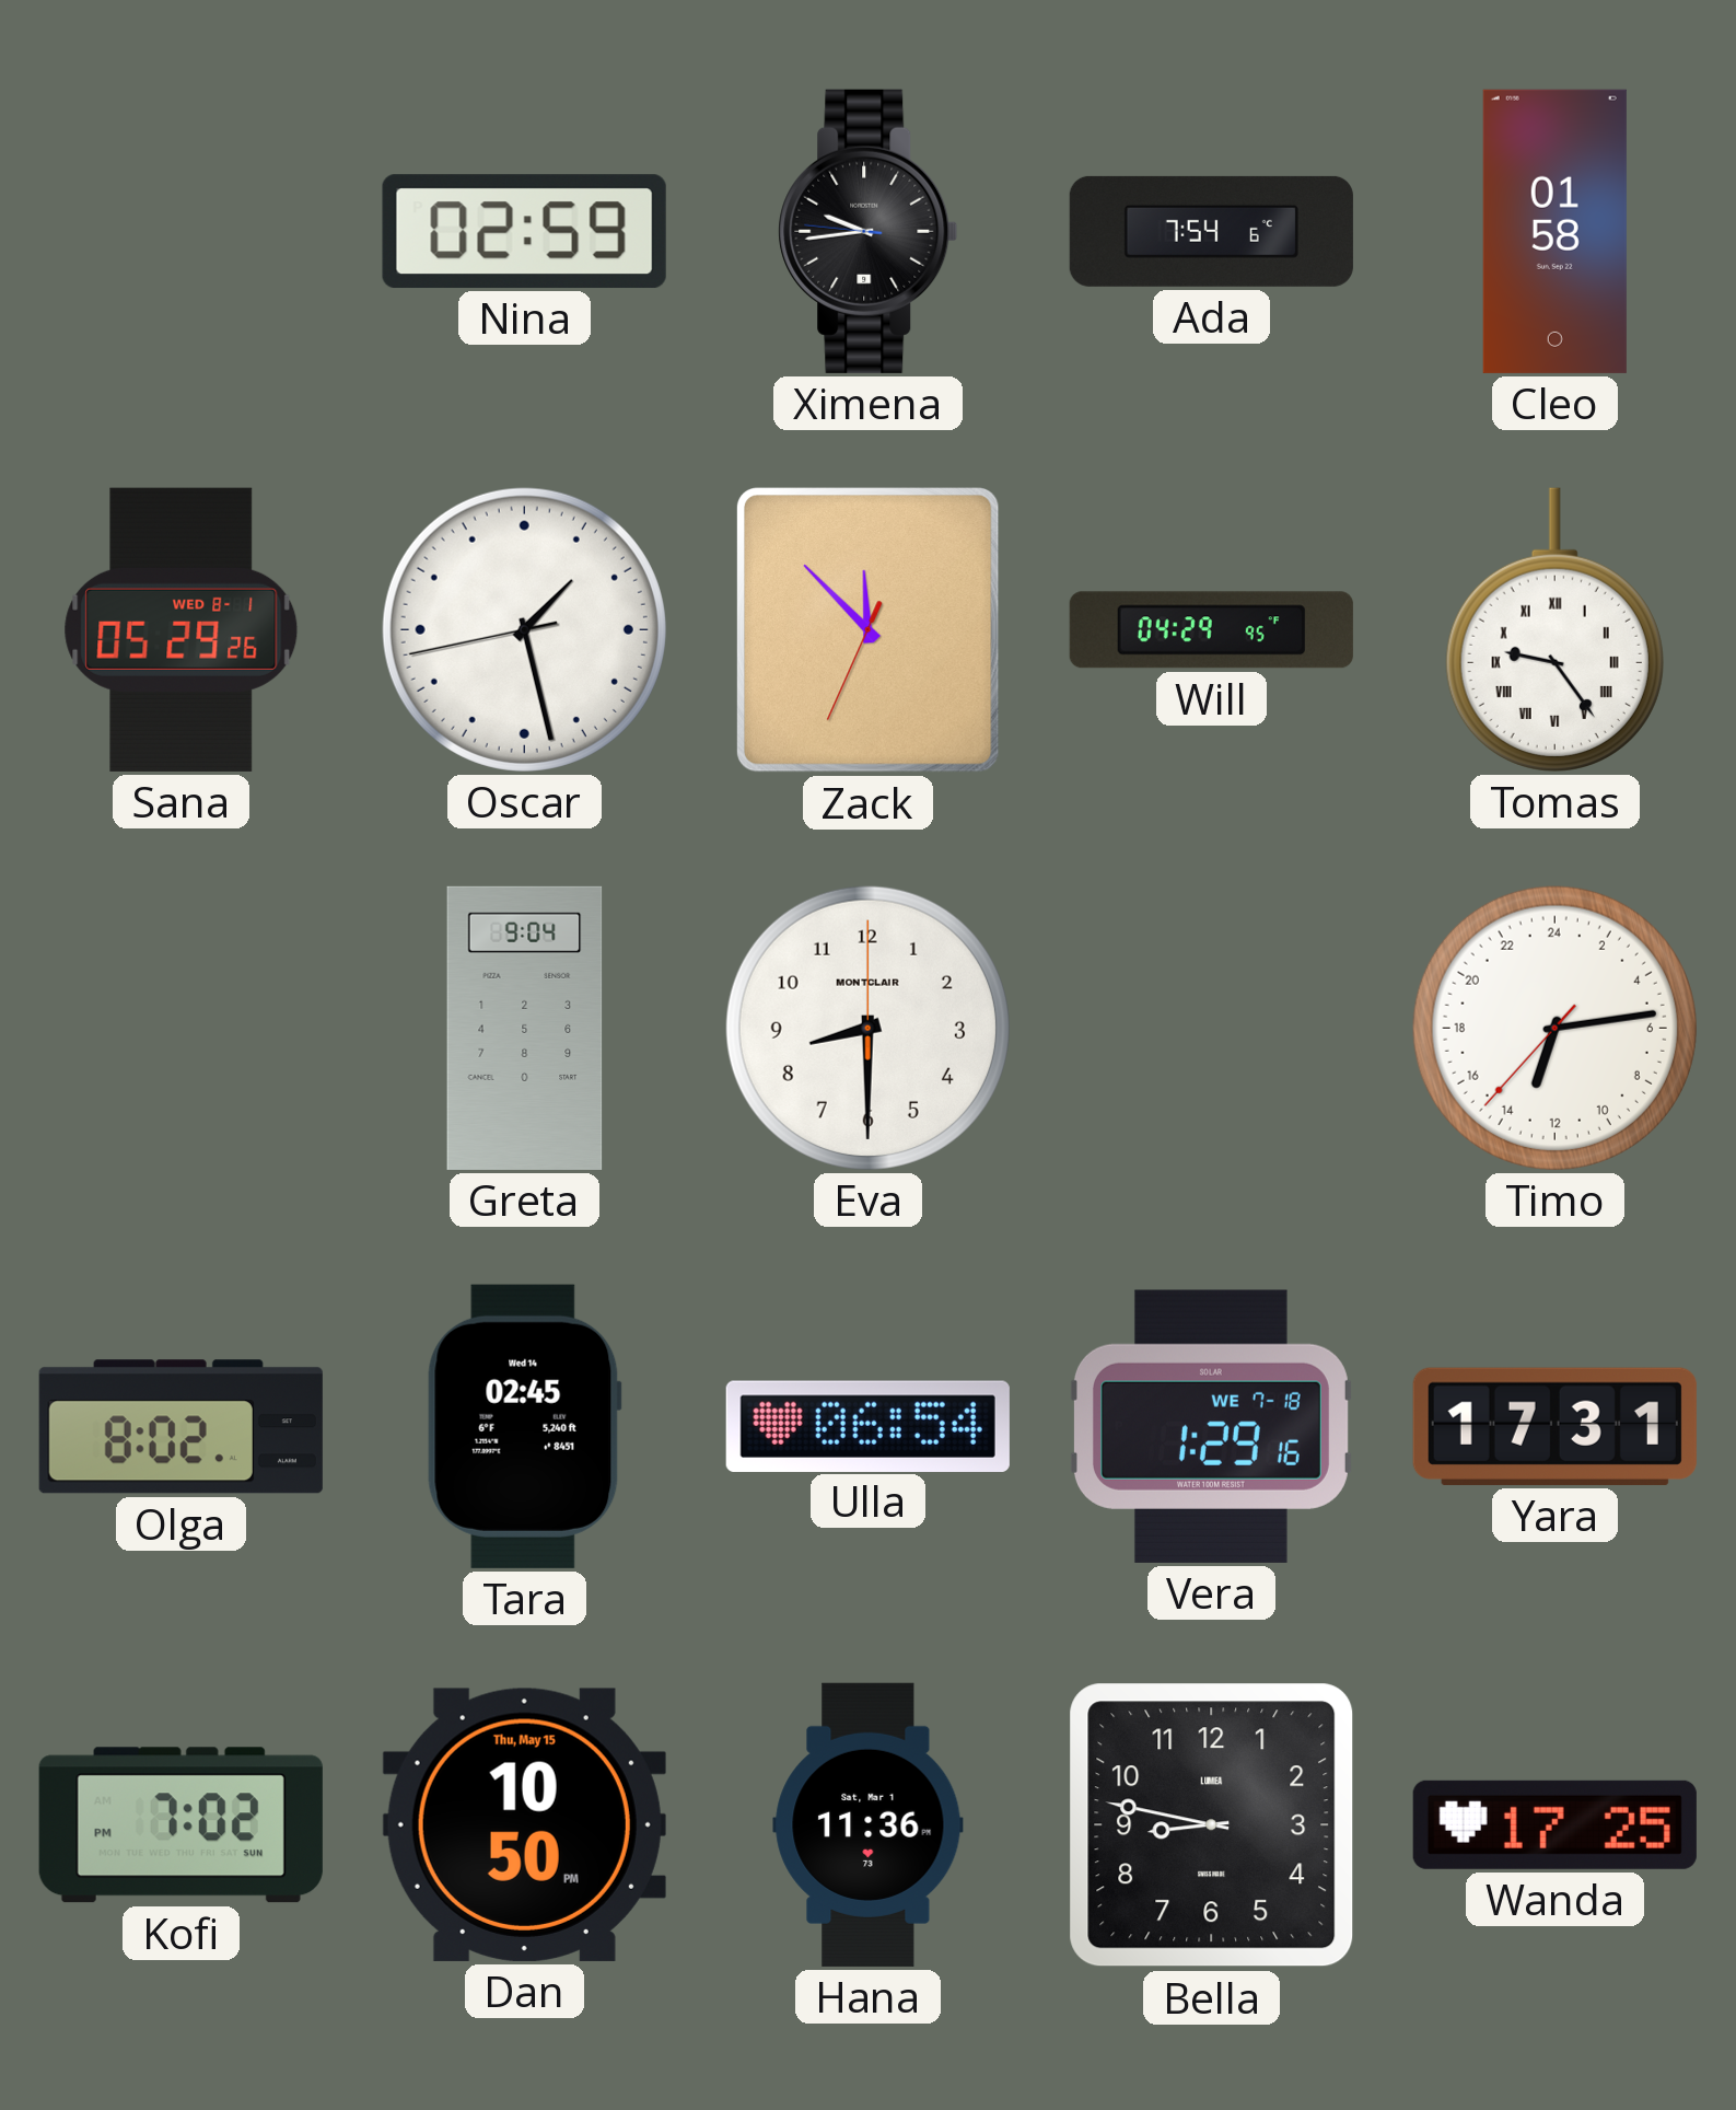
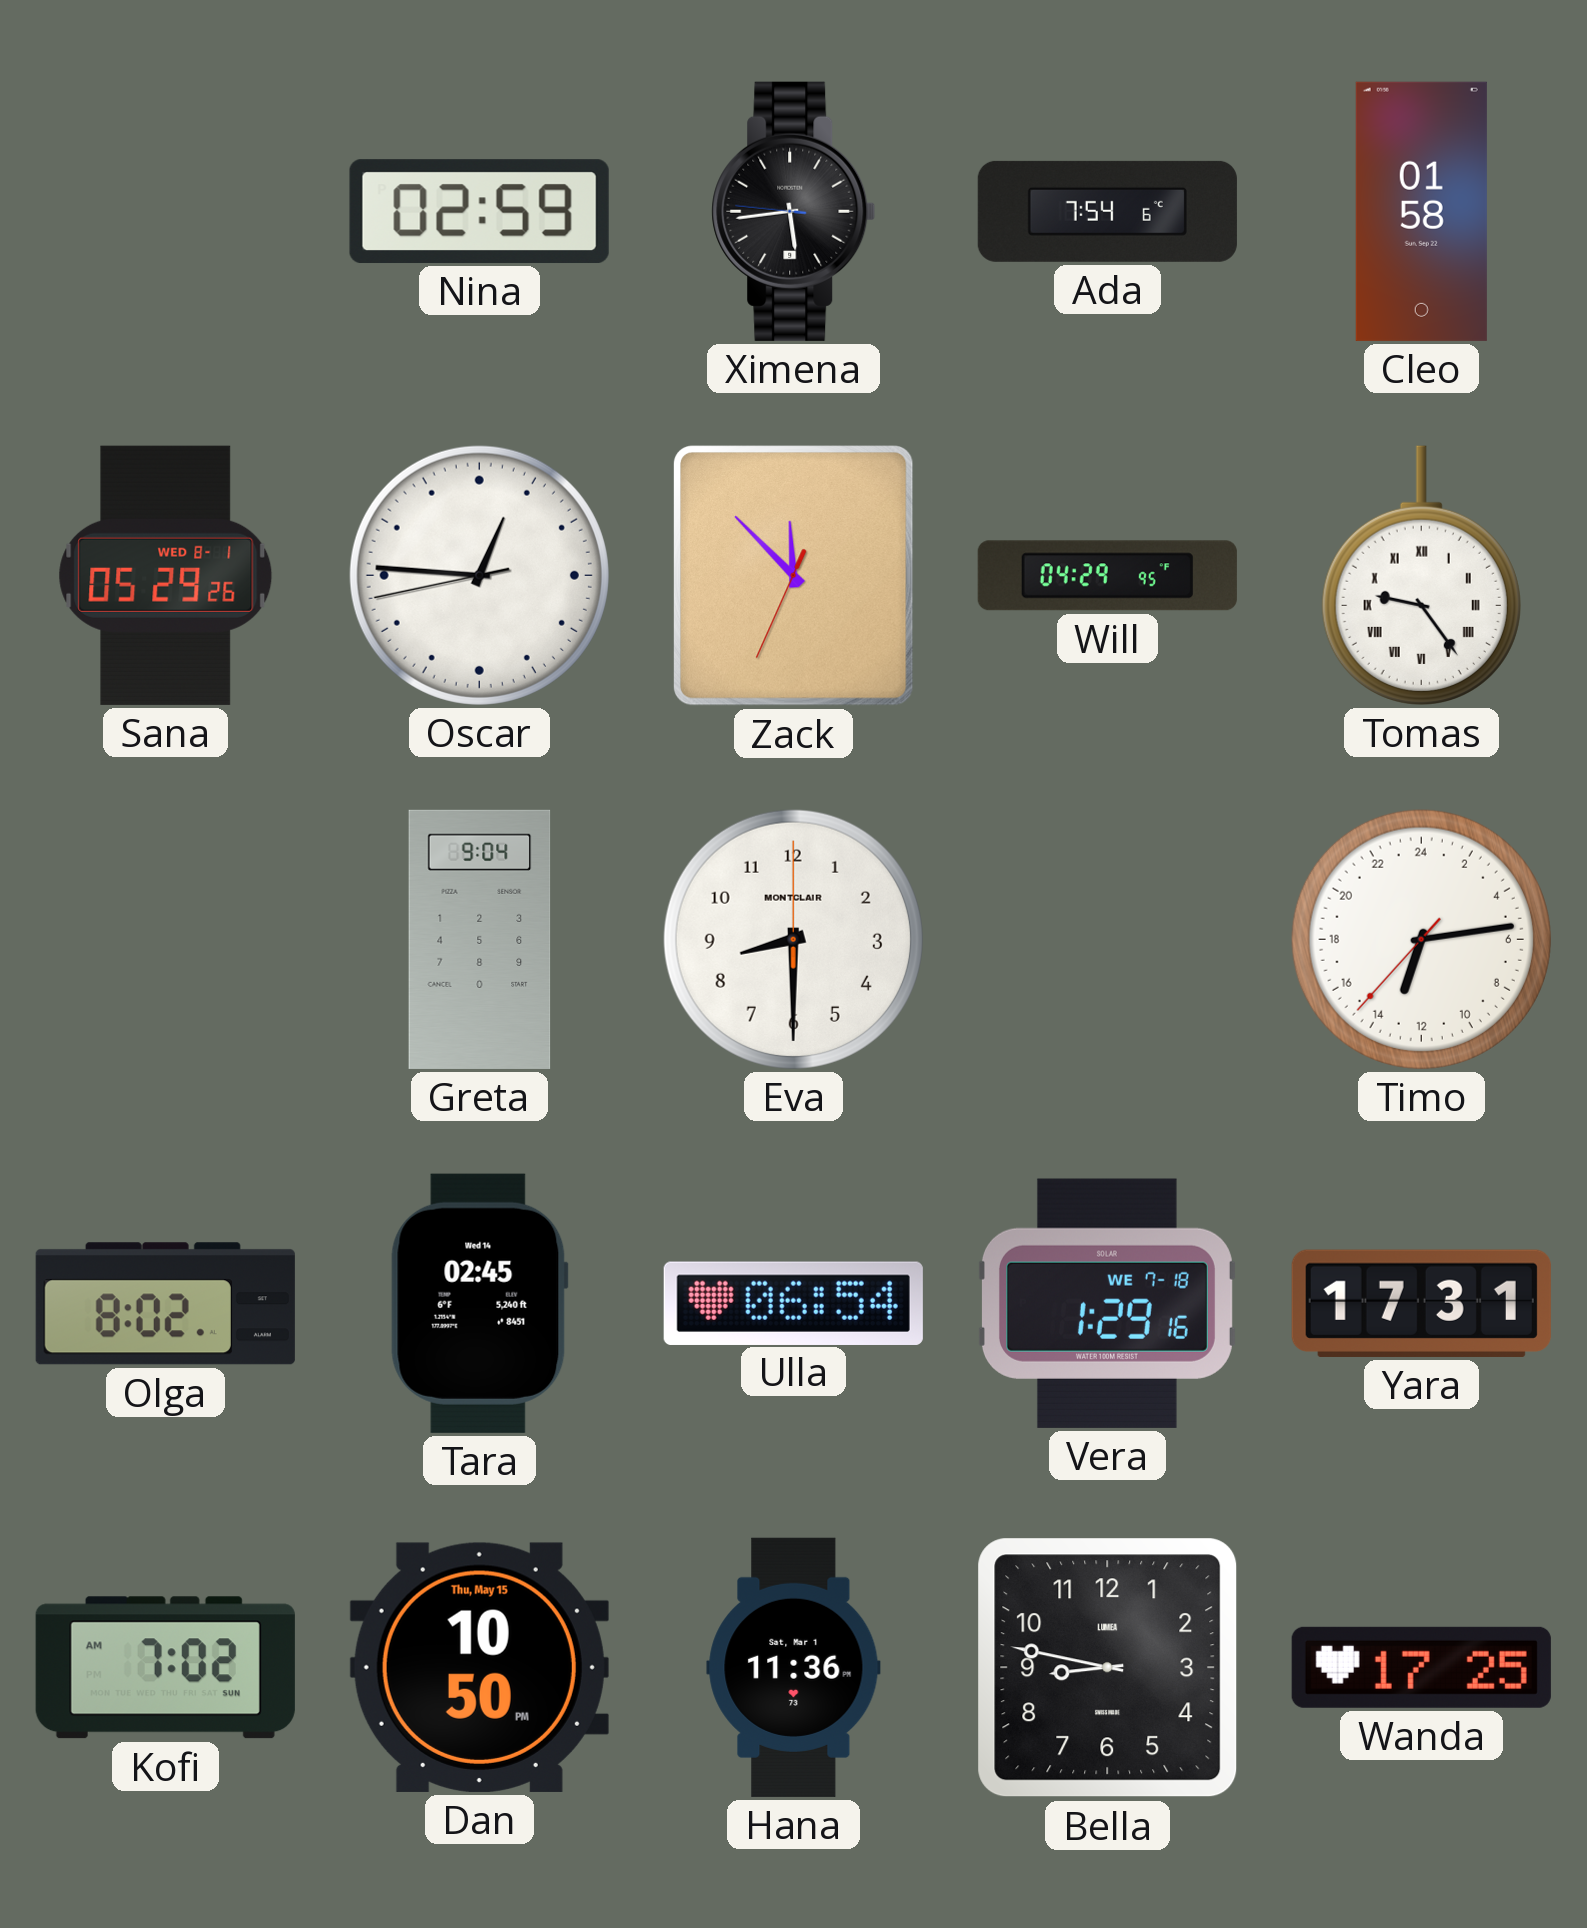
Ximena: 9:43 -> 5:43 (794, 211)
Oscar: 1:27 -> 12:45 (479, 575)
Kofi: 7:02 PM -> 7:02 AM (165, 1668)
